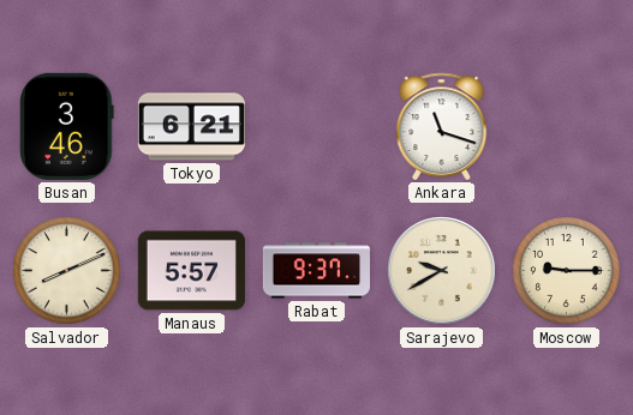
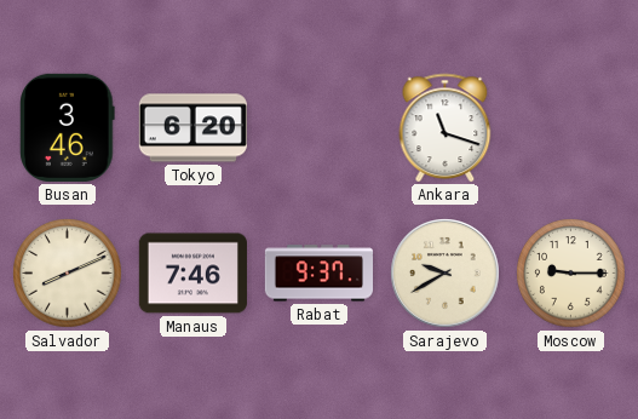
Tokyo: 6:21 -> 6:20 (192, 128)
Manaus: 5:57 -> 7:46 (192, 274)
